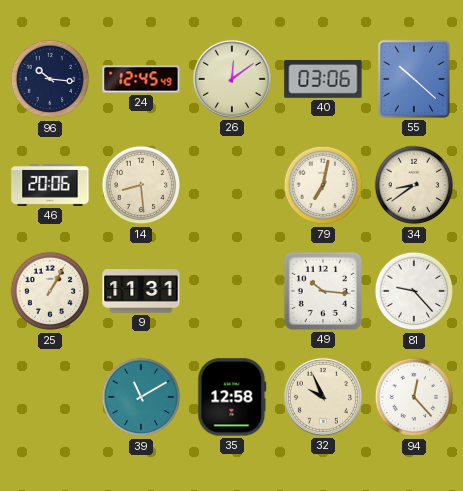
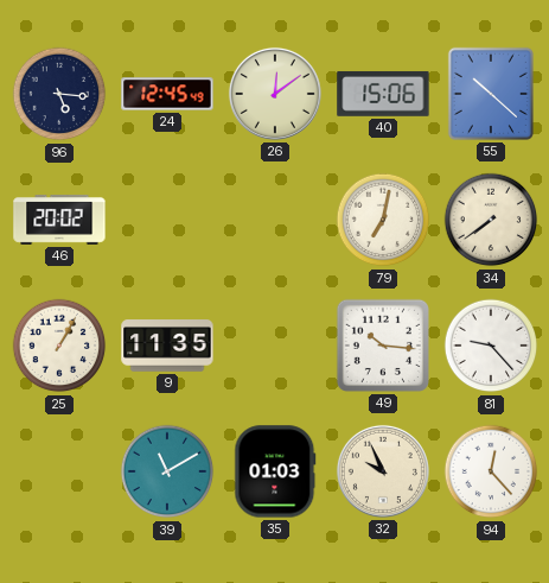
96: 10:16 -> 5:16 (59, 94)
40: 03:06 -> 15:06 (383, 94)
46: 20:06 -> 20:02 (59, 221)
14: 8:29 -> none (141, 185)
34: 8:39 -> 7:39 (491, 220)
9: 11:31 -> 11:35 (167, 346)
35: 12:58 -> 01:03 (275, 471)
